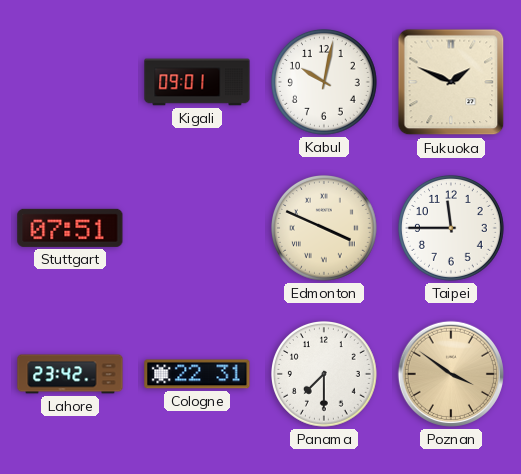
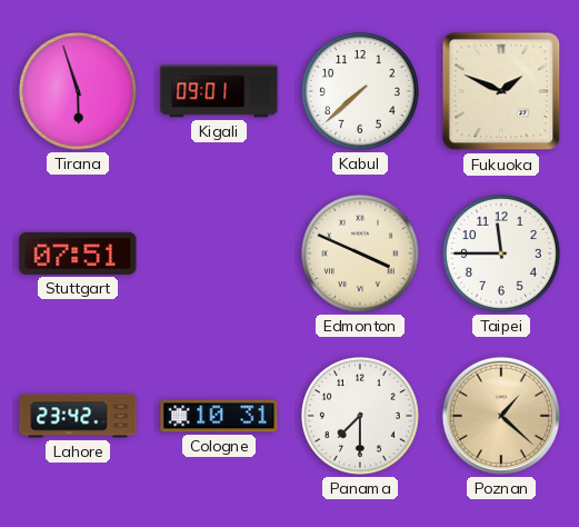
Tirana: none -> 5:57 (79, 92)
Kabul: 10:02 -> 7:38 (361, 92)
Cologne: 22:31 -> 10:31 (219, 416)
Poznan: 3:51 -> 1:22 (501, 416)
